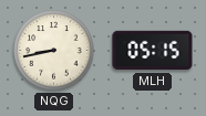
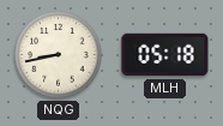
MLH: 05:15 -> 05:18 (165, 55)
